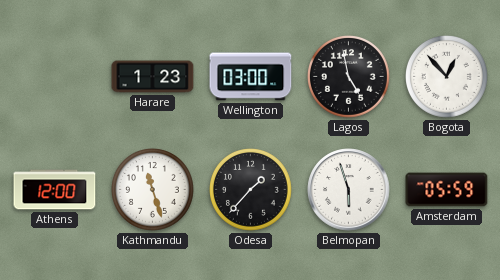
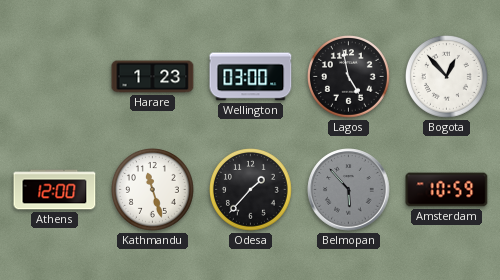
Belmopan: 5:57 -> 5:53 (349, 190)
Belmopan dial: white -> grey (349, 190)
Amsterdam: 05:59 -> 10:59 (447, 190)
